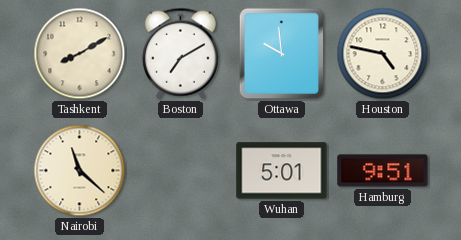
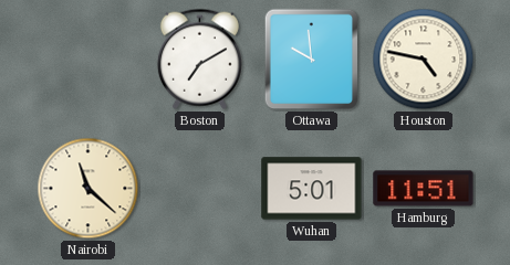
Tashkent: 8:10 -> none (80, 54)
Hamburg: 9:51 -> 11:51 (424, 189)
